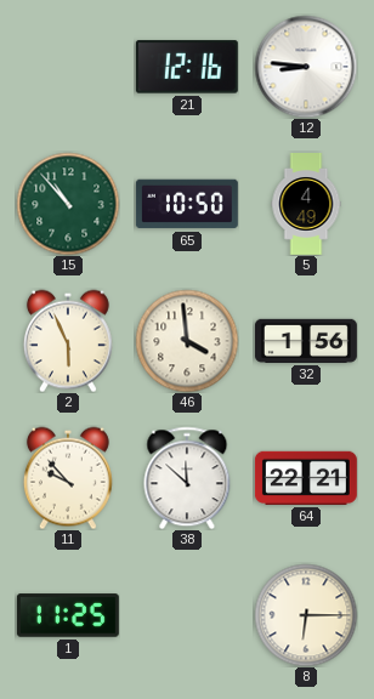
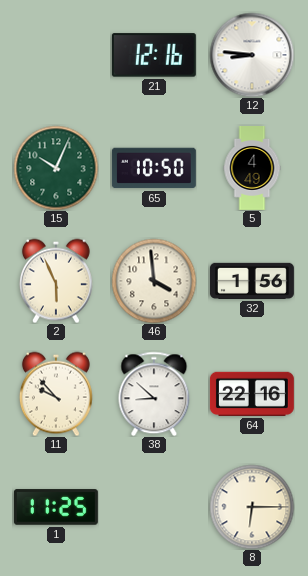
15: 10:53 -> 10:04 (56, 168)
38: 11:52 -> 8:52 (154, 394)
64: 22:21 -> 22:16 (252, 394)
